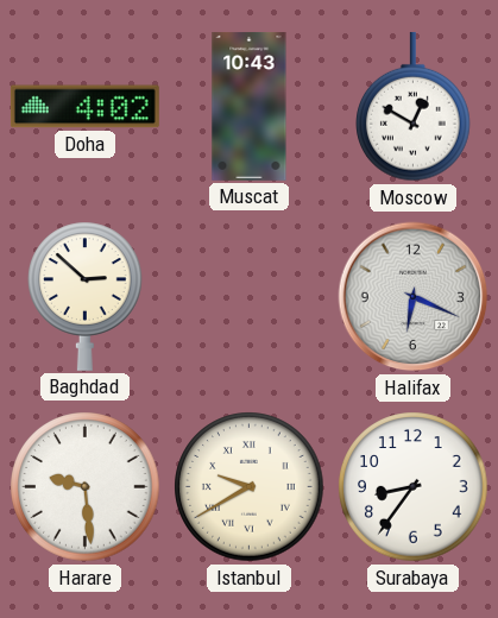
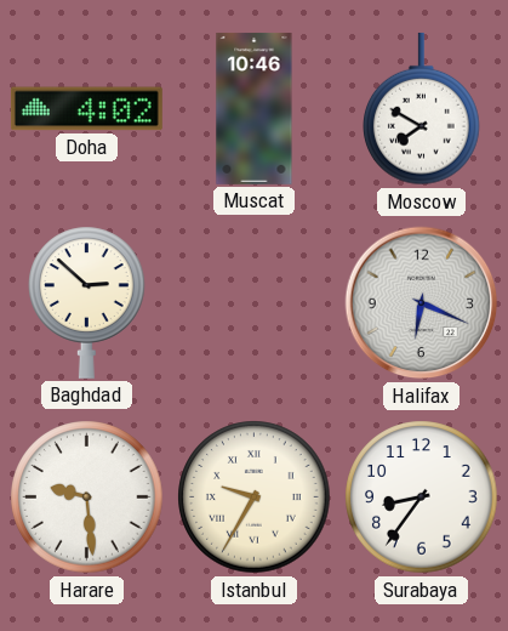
Muscat: 10:43 -> 10:46 (255, 108)
Moscow: 12:50 -> 7:50 (422, 109)
Istanbul: 9:40 -> 9:35 (255, 498)
